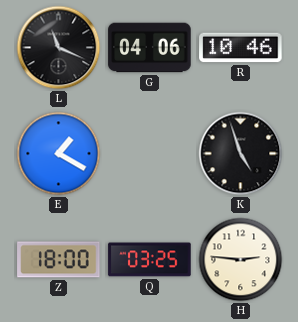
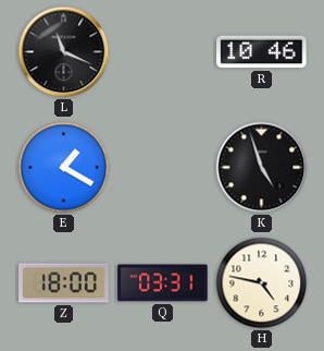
G: 04:06 -> none (150, 48)
Q: 03:25 -> 03:31 (163, 283)
H: 2:46 -> 4:47 (262, 283)
